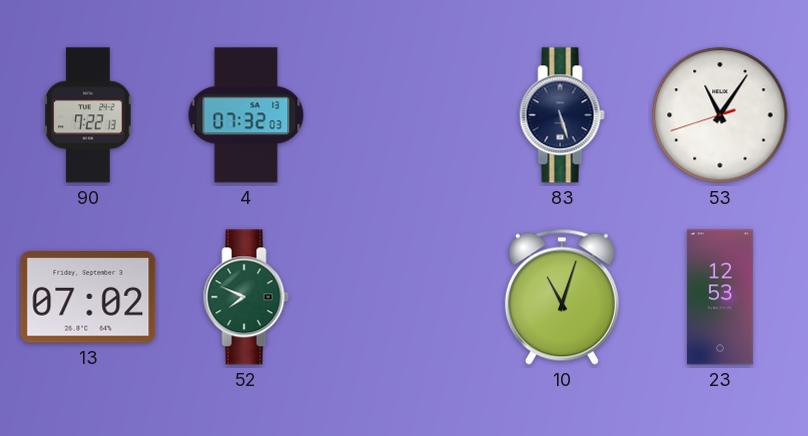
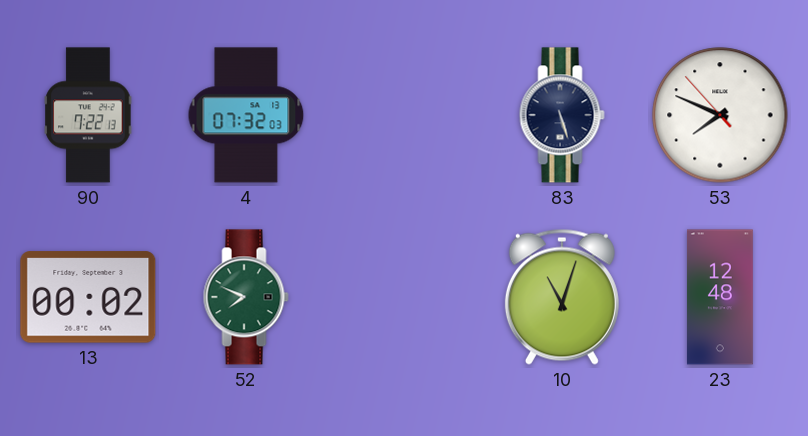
53: 11:05 -> 7:48 (720, 115)
13: 07:02 -> 00:02 (88, 297)
23: 12:53 -> 12:48 (720, 297)
